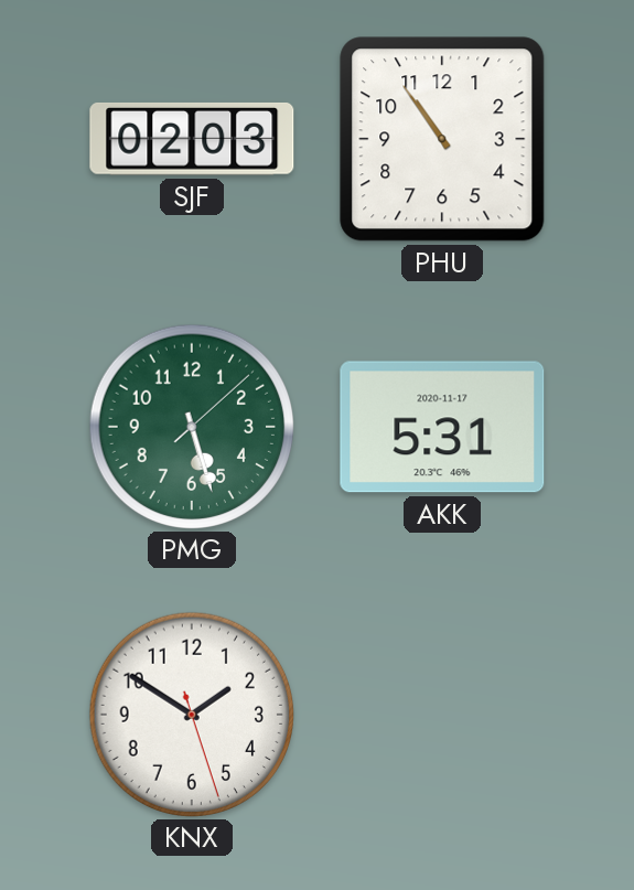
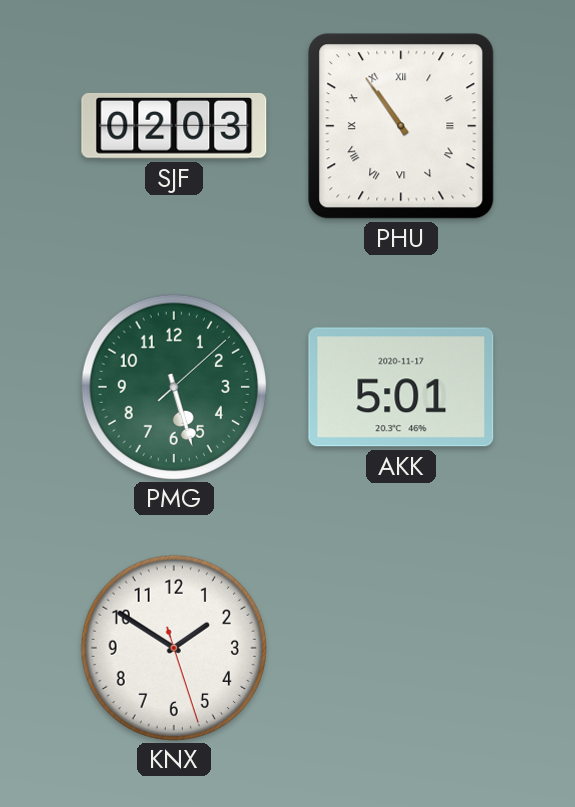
PHU numerals: Arabic -> Roman (401, 126)
AKK: 5:31 -> 5:01 (401, 387)
